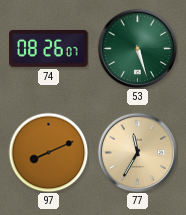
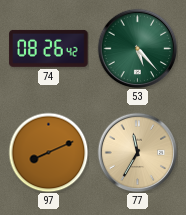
74: 08:26:07 -> 08:26:42 (49, 48)
53: 5:27 -> 5:23 (137, 48)
